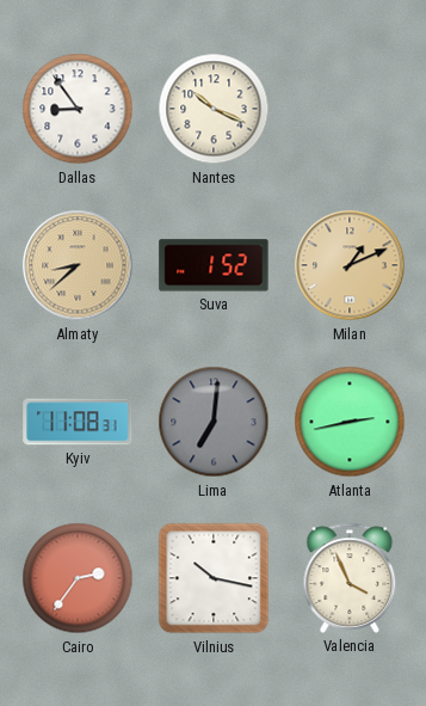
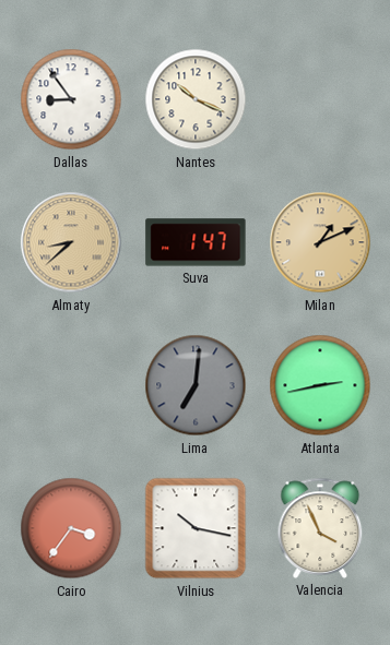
Suva: 1:52 -> 1:47 (196, 242)
Kyiv: 11:08 -> none (78, 422)
Cairo: 2:36 -> 3:36 (71, 528)
